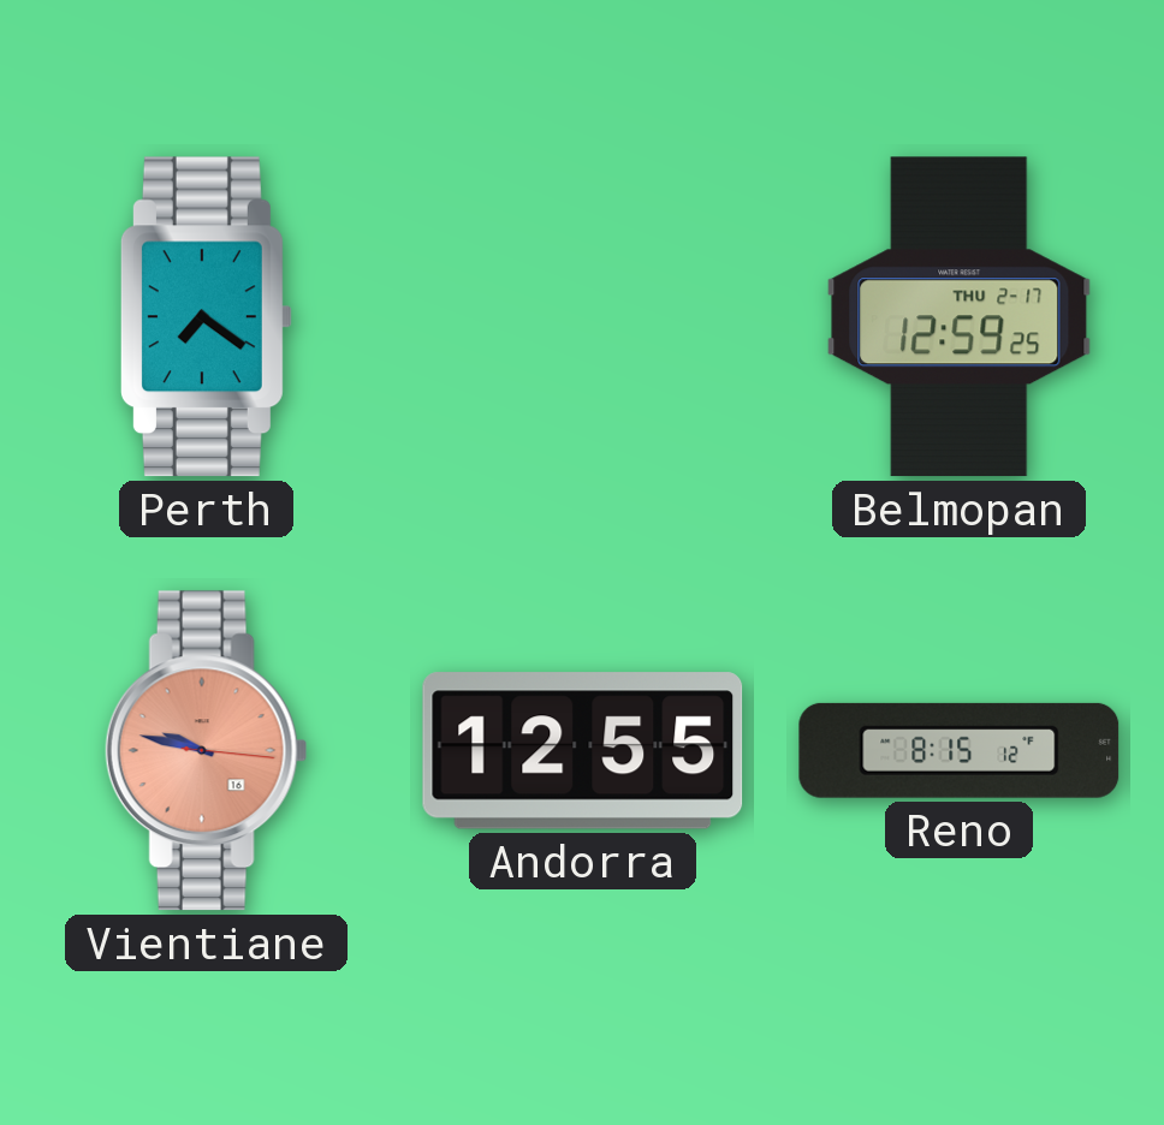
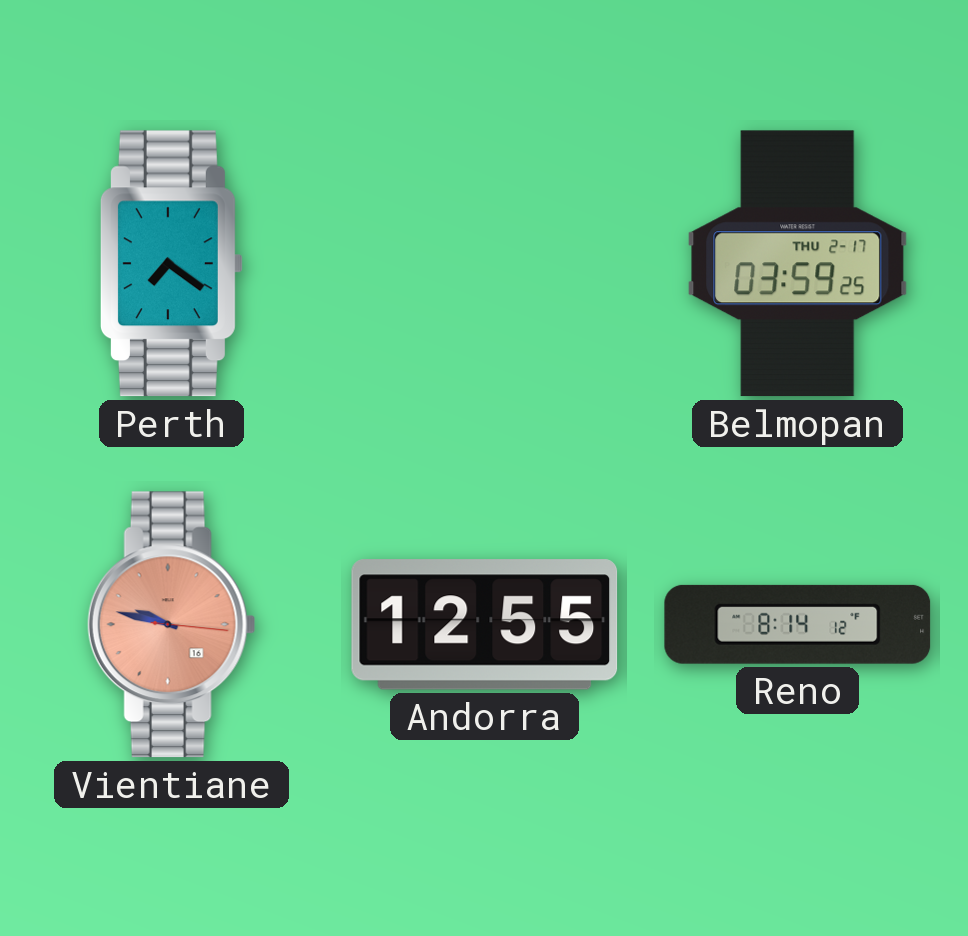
Belmopan: 12:59 -> 03:59 (798, 264)
Reno: 8:15 -> 8:14 (798, 624)
